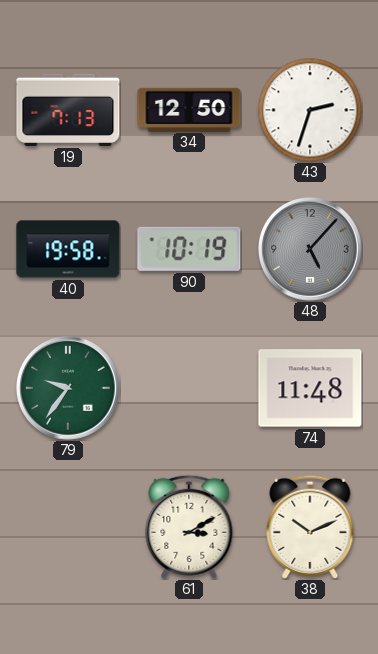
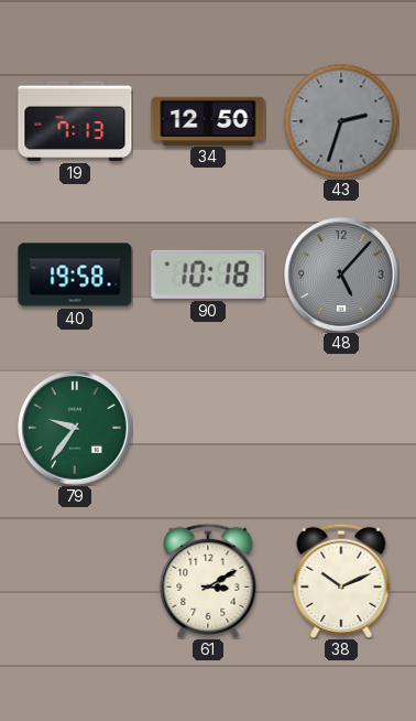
43 dial: white -> grey (341, 121)
90: 10:19 -> 10:18 (208, 275)
74: 11:48 -> none (310, 388)
